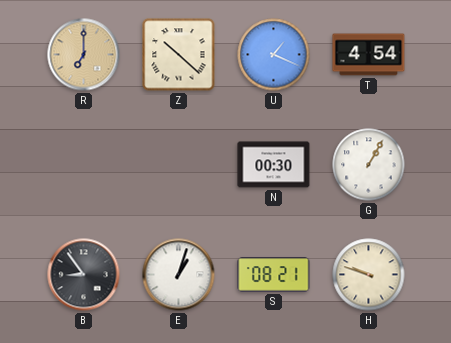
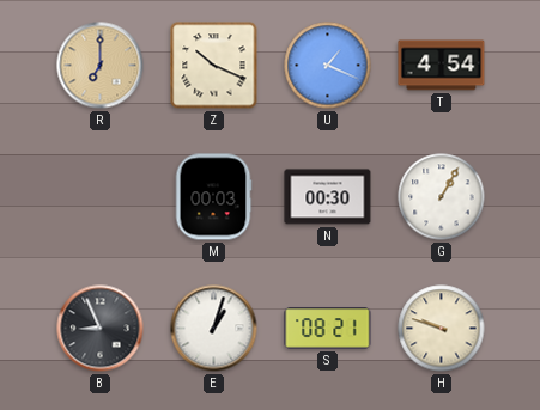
Z: 10:22 -> 10:19 (214, 66)
M: none -> 00:03 (213, 197)
B: 8:54 -> 8:56 (101, 329)
